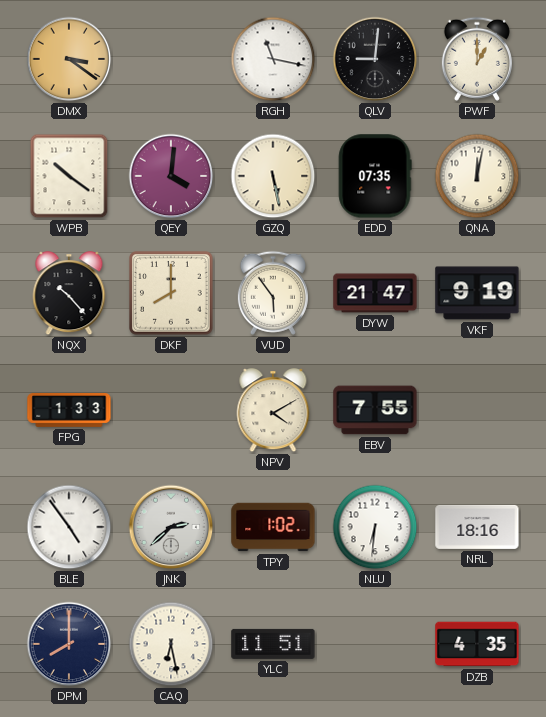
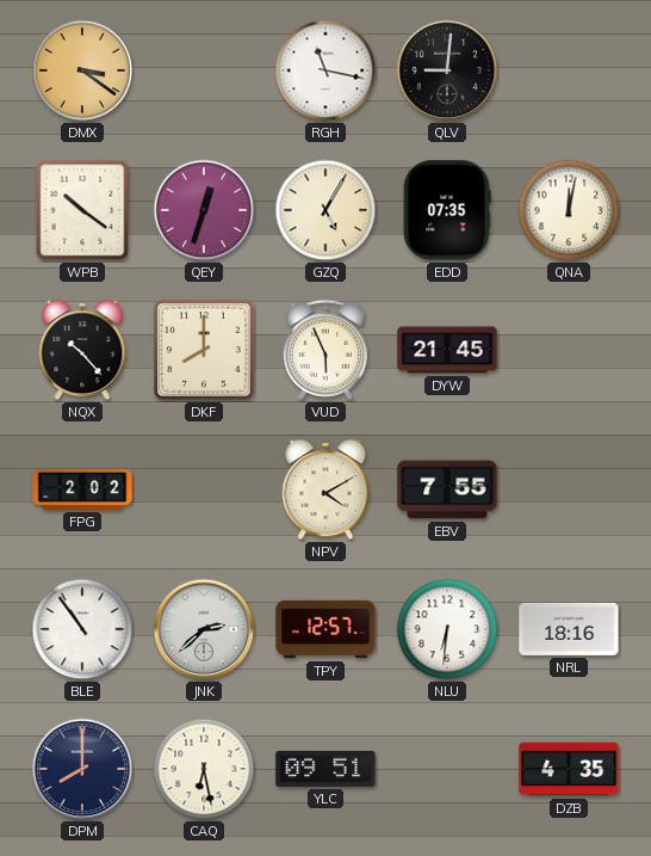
PWF: 1:00 -> none (477, 59)
QEY: 4:01 -> 12:33 (204, 210)
GZQ: 5:28 -> 5:05 (325, 210)
VUD: 5:54 -> 5:56 (325, 350)
DYW: 21:47 -> 21:45 (447, 350)
VKF: 9:19 -> none (477, 293)
FPG: 1:33 -> 2:02 (82, 491)
BLE: 4:54 -> 10:54 (82, 629)
TPY: 1:02 -> 12:57 (325, 629)
YLC: 11:51 -> 09:51 (325, 769)
